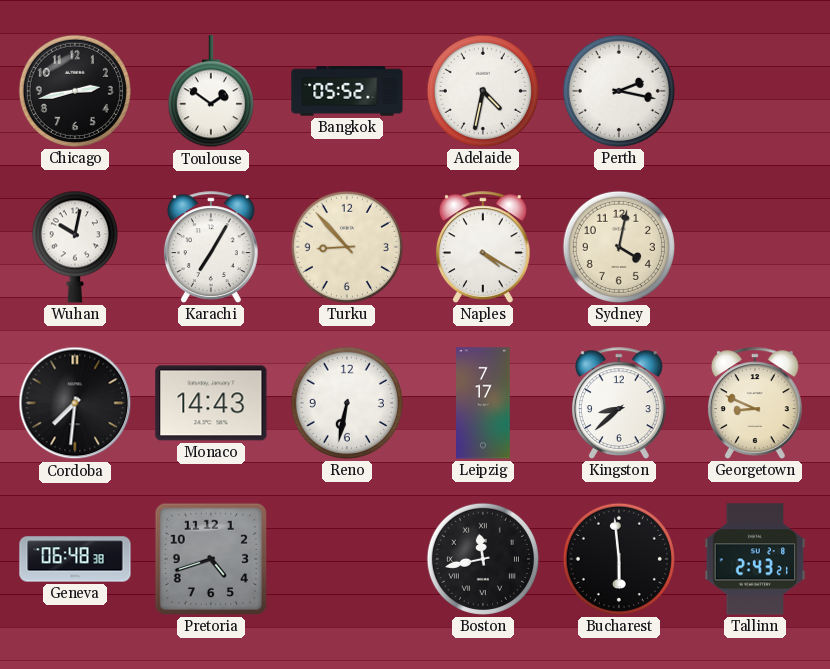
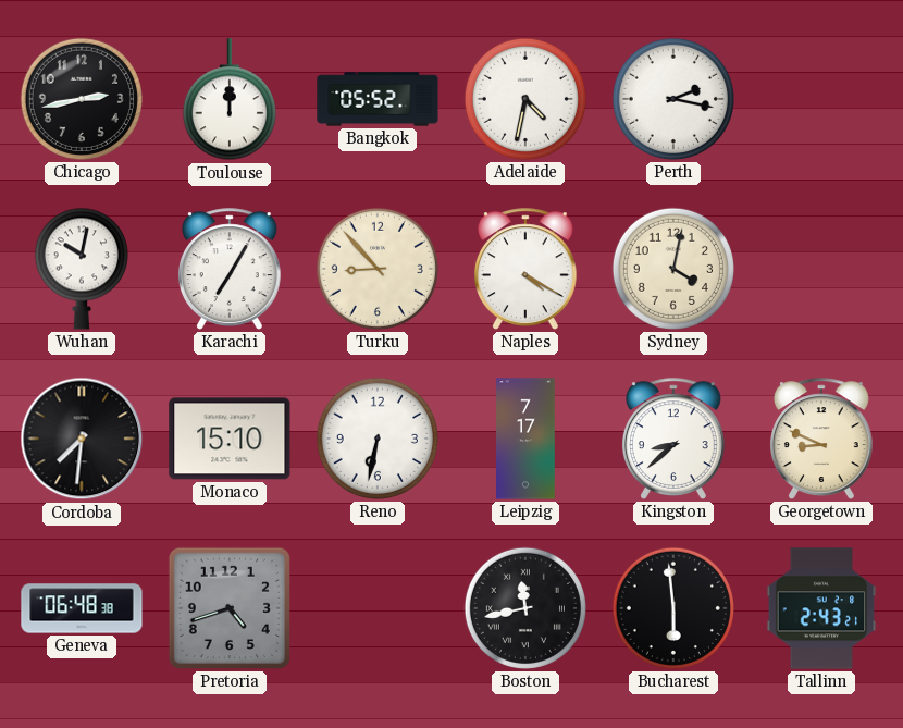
Toulouse: 1:51 -> 12:00 (230, 100)
Monaco: 14:43 -> 15:10 (230, 439)
